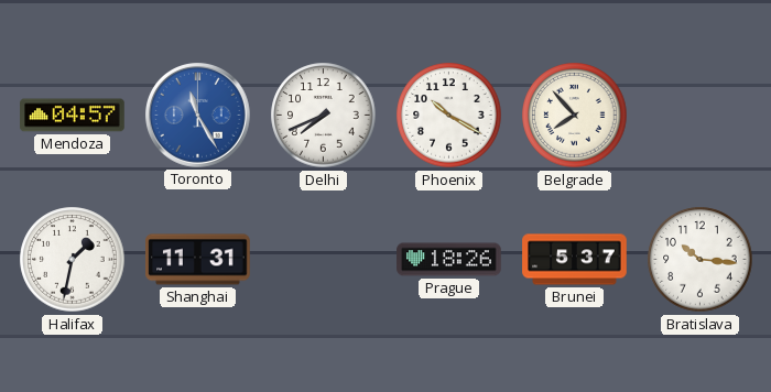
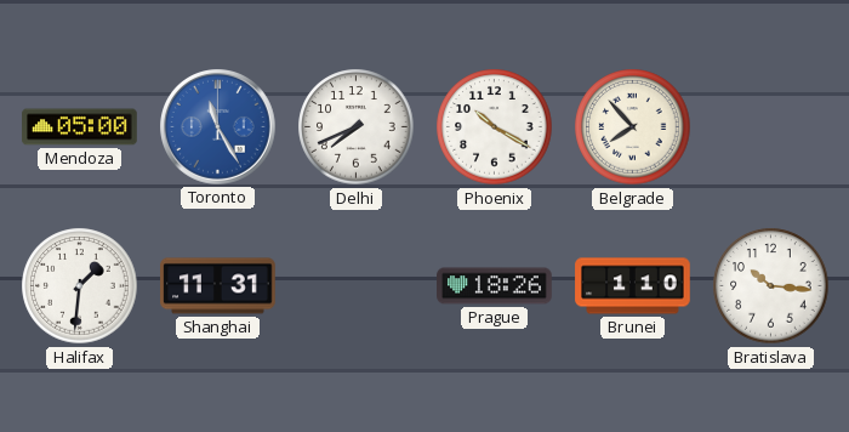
Mendoza: 04:57 -> 05:00 (80, 127)
Halifax: 1:32 -> 1:31 (80, 286)
Brunei: 5:37 -> 1:10 (633, 286)
